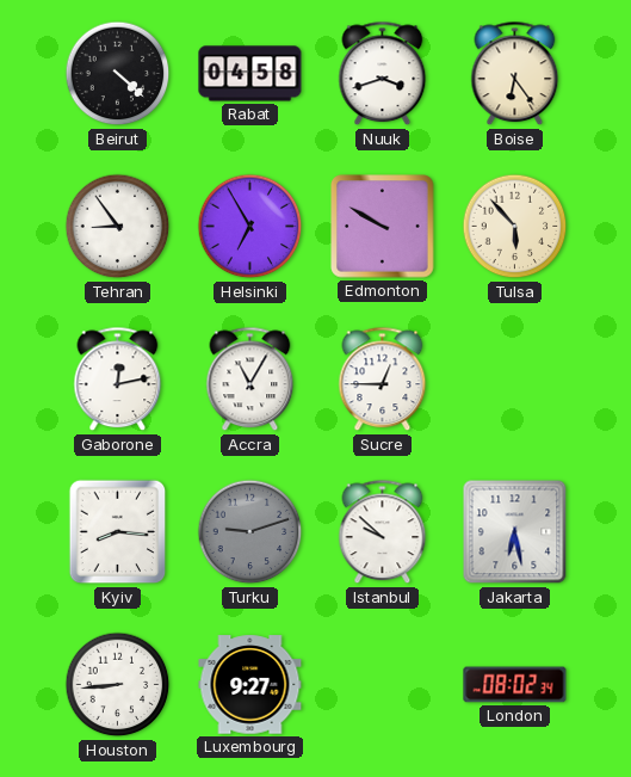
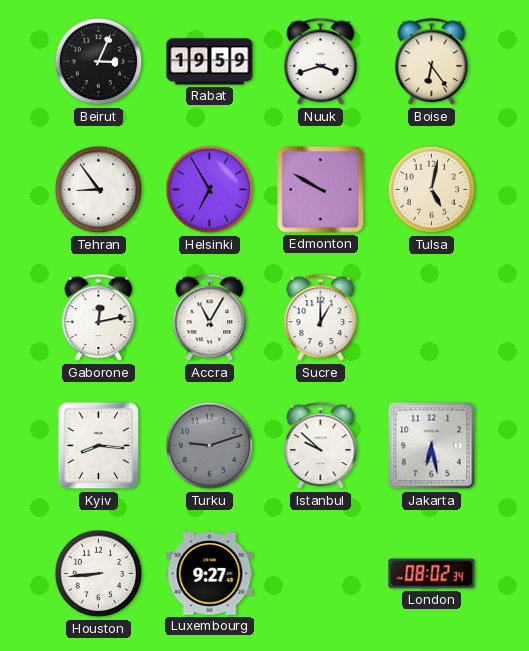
Beirut: 4:22 -> 3:04 (99, 62)
Rabat: 04:58 -> 19:59 (210, 62)
Tulsa: 5:53 -> 5:02 (432, 190)
Sucre: 12:45 -> 1:00 (321, 318)
